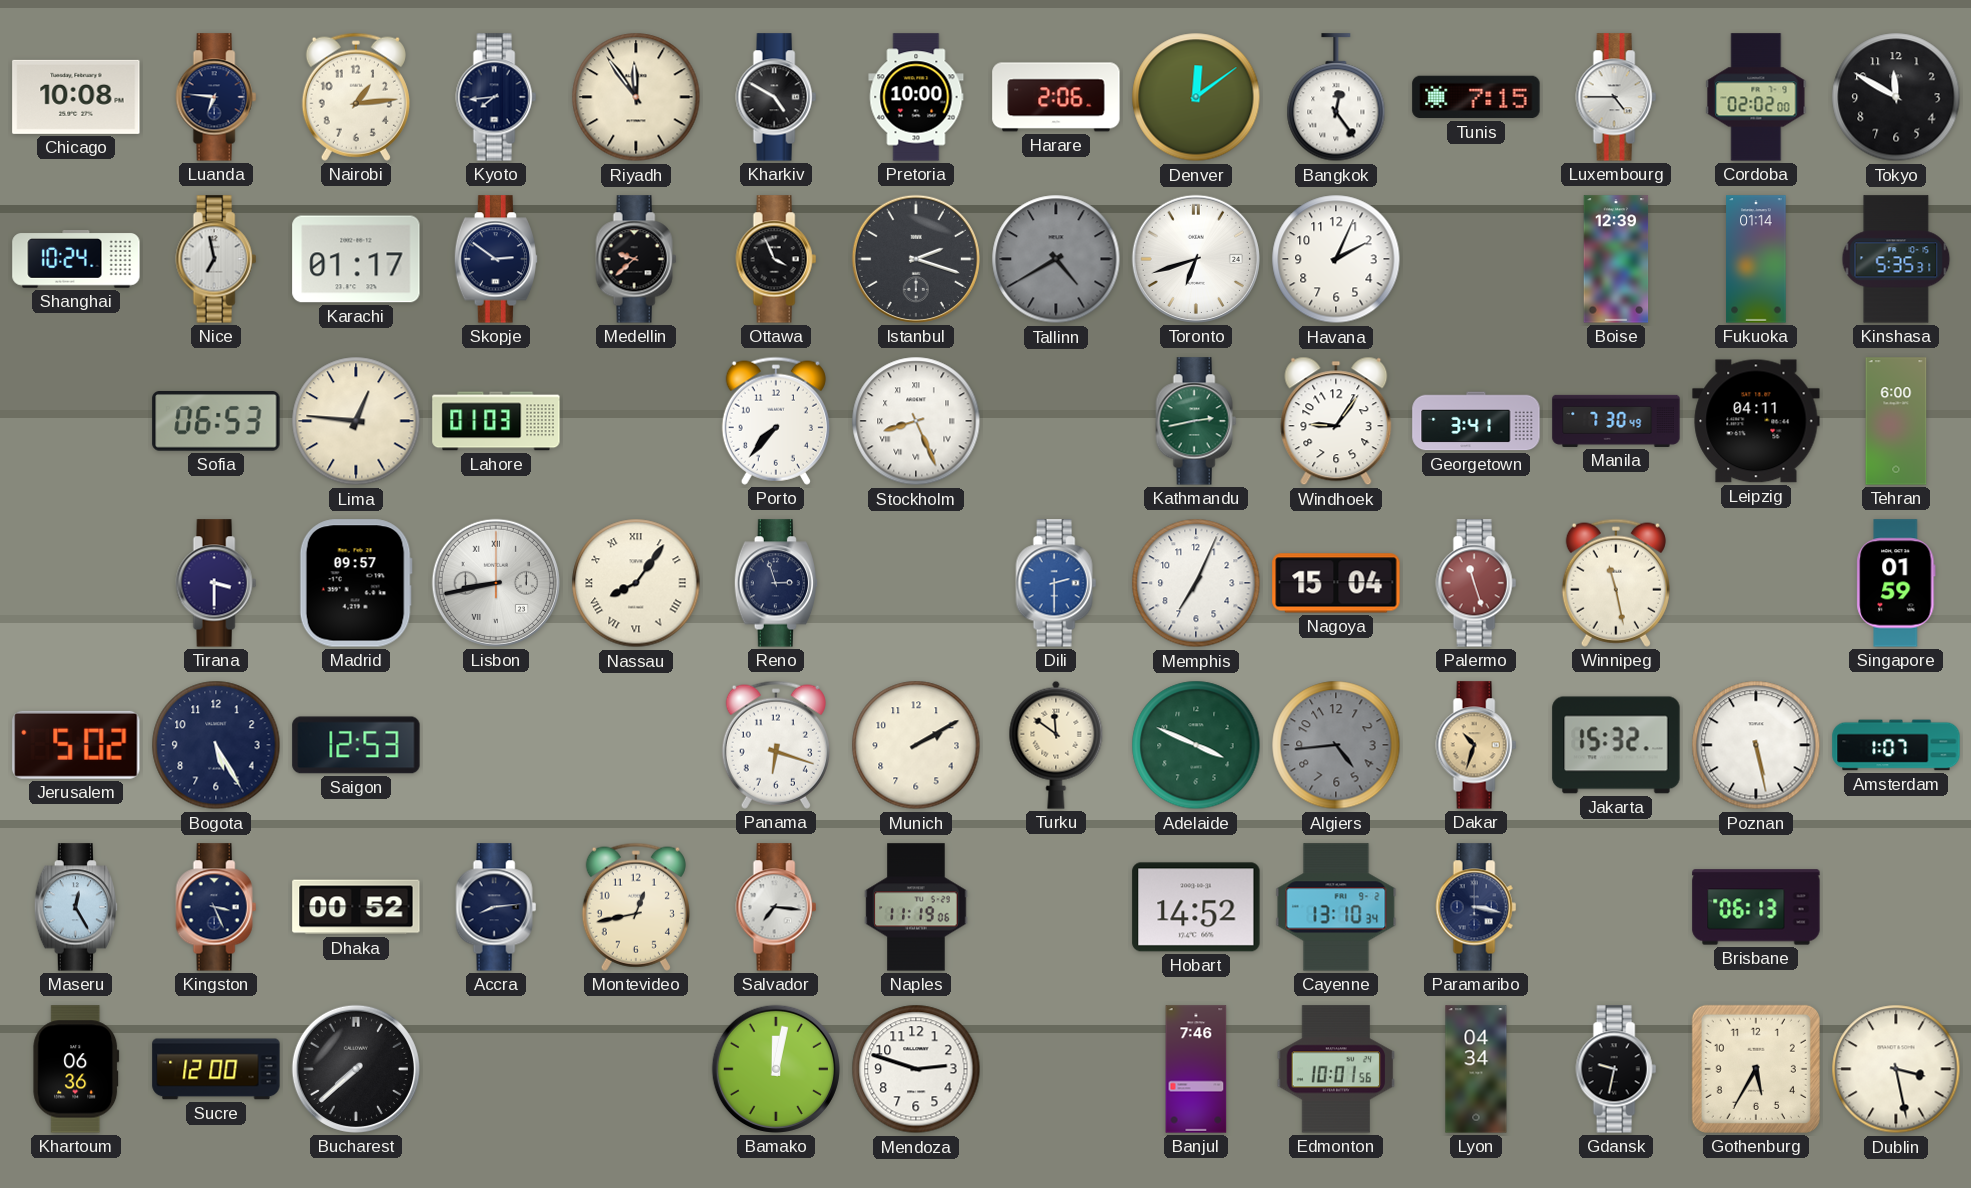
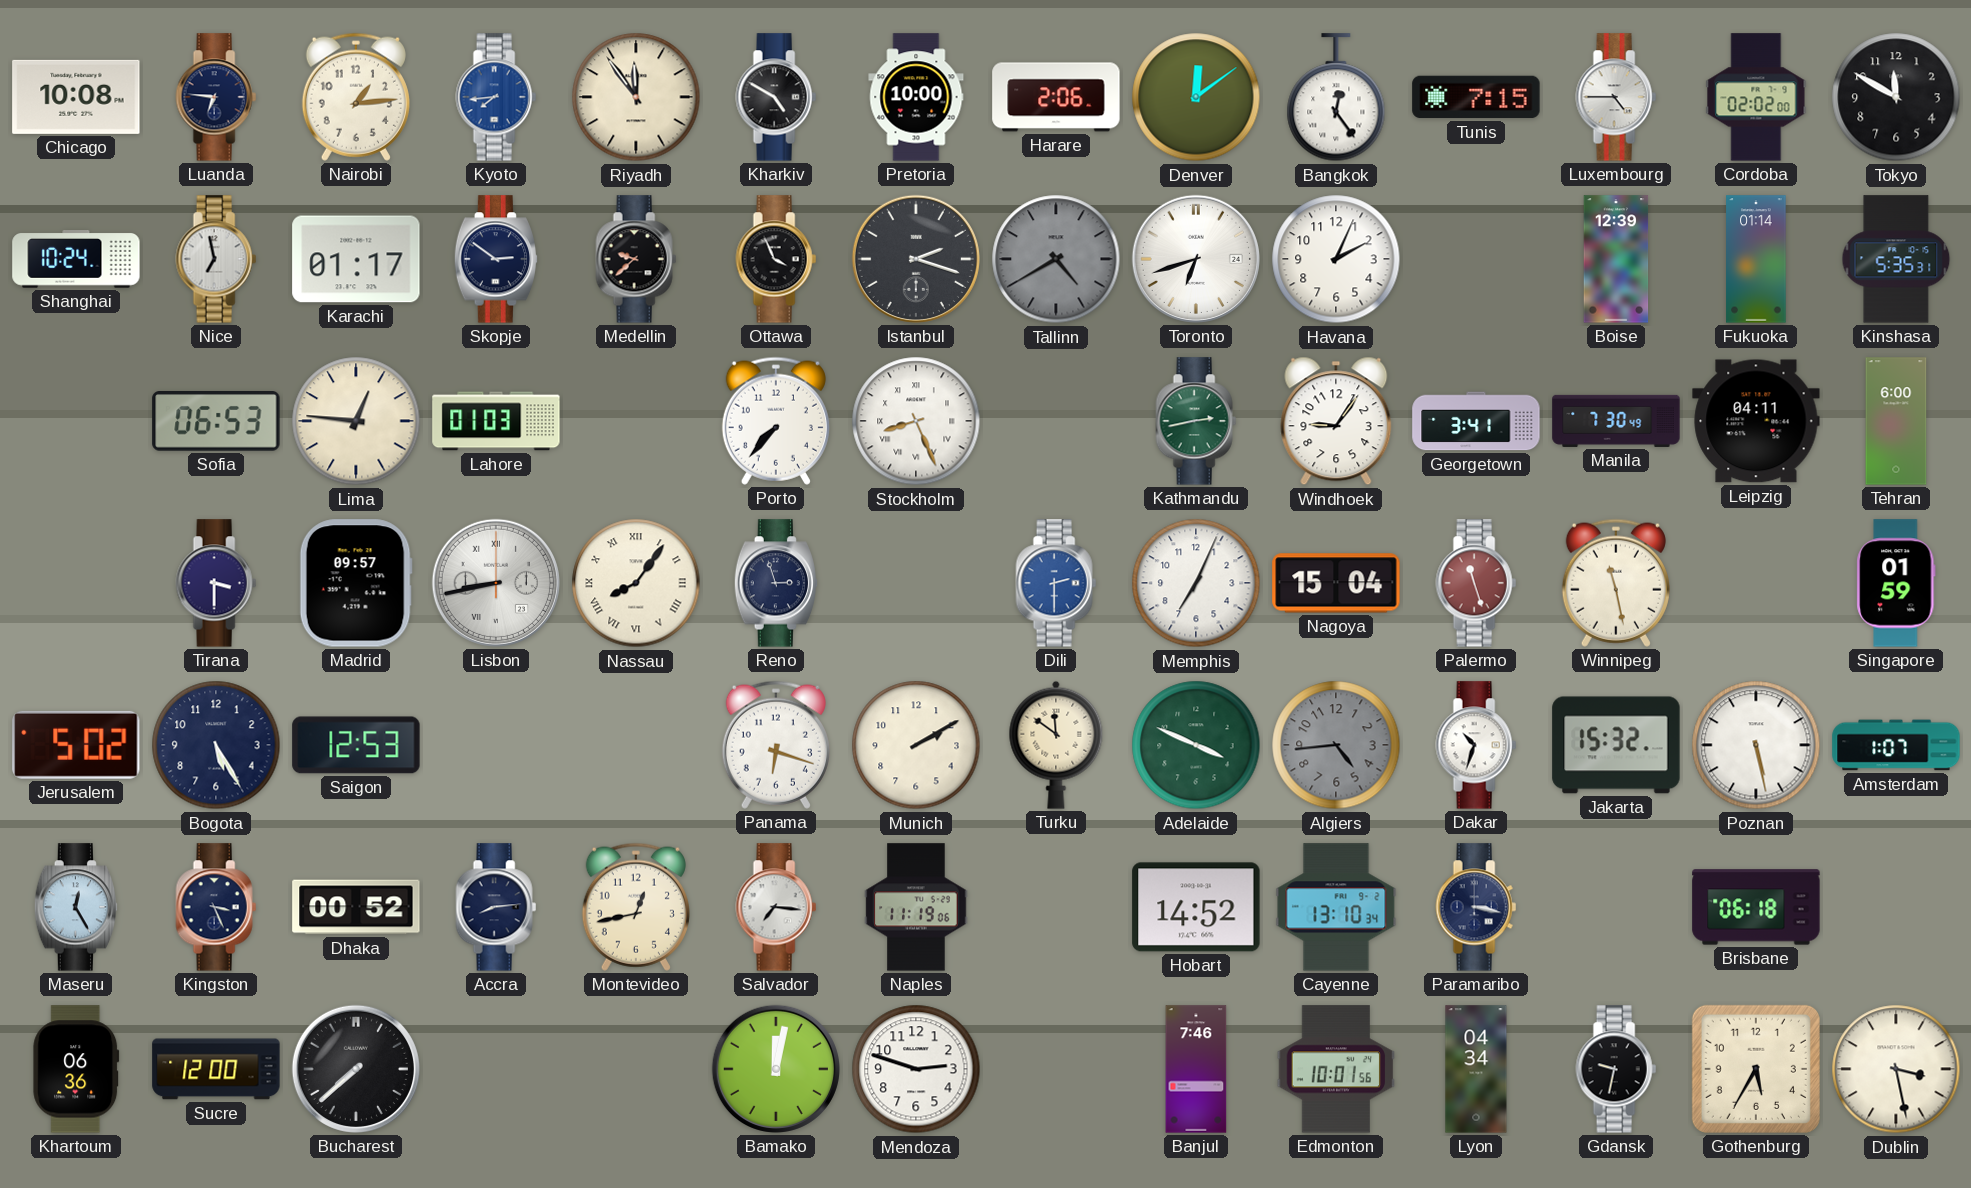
Kyoto dial: navy -> blue (496, 97)
Dakar dial: champagne -> white (1476, 745)
Brisbane: 06:13 -> 06:18 (1756, 907)
